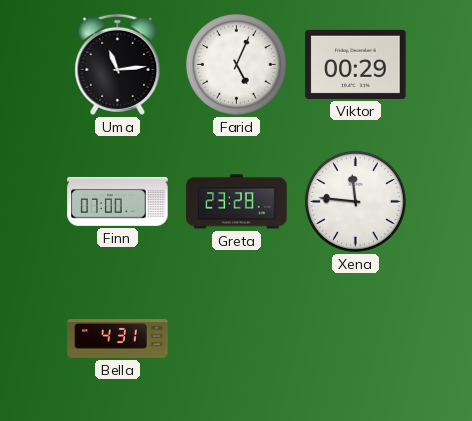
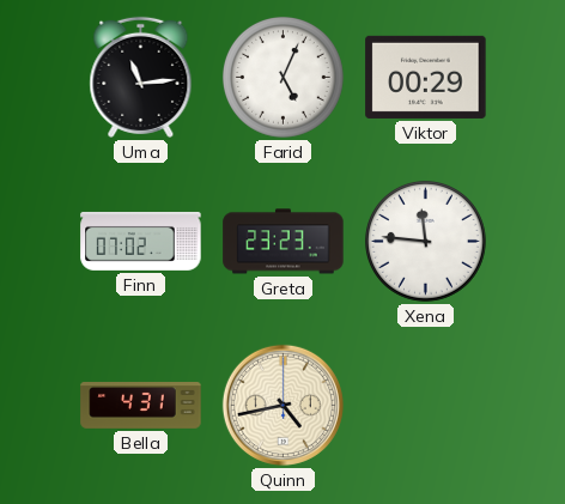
Finn: 07:00 -> 07:02 (141, 241)
Greta: 23:28 -> 23:23 (284, 242)
Quinn: none -> 4:43 (282, 405)
